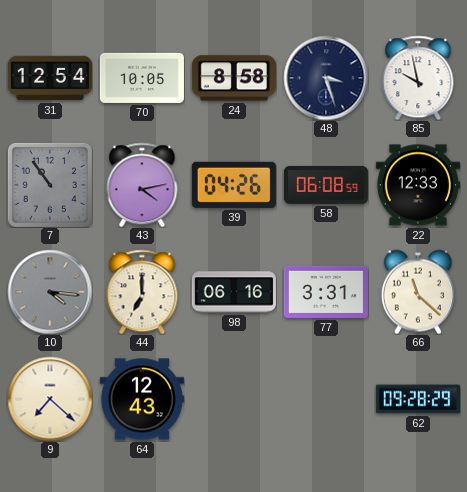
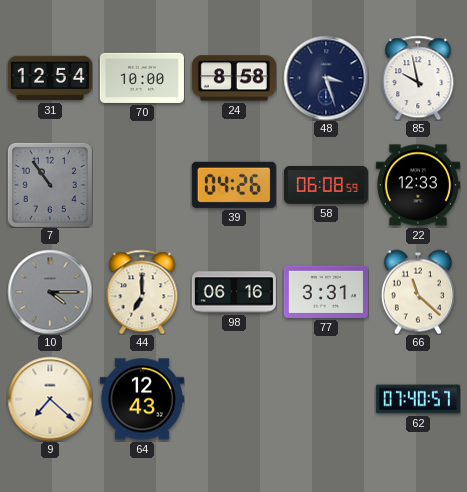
70: 10:05 -> 10:00 (142, 78)
43: 4:13 -> none (142, 185)
10: 4:16 -> 4:15 (50, 292)
62: 09:28 -> 07:40 (418, 399)
